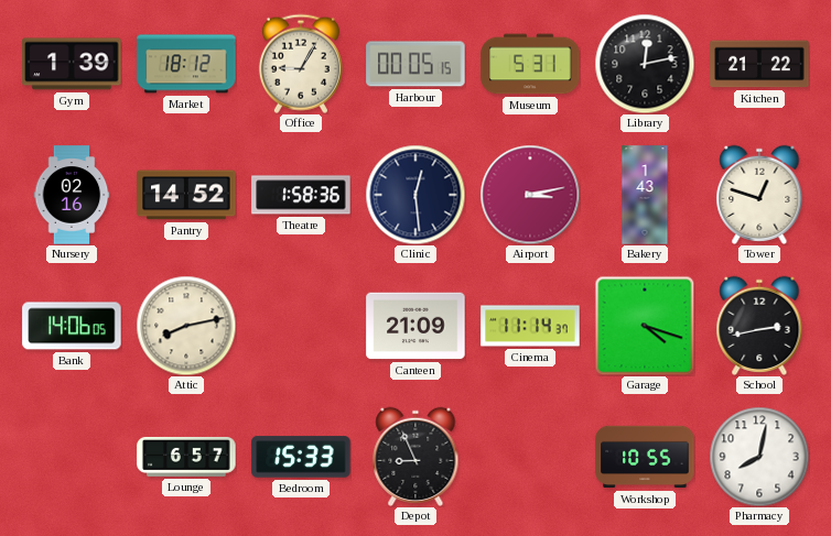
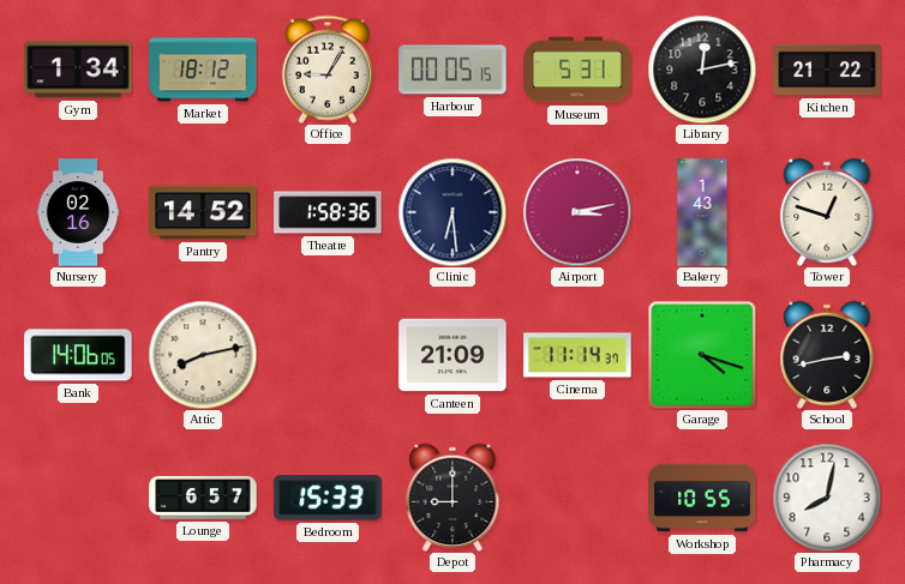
Gym: 1:39 -> 1:34 (78, 70)
Clinic: 12:29 -> 6:29 (452, 212)
Depot: 8:56 -> 9:00 (452, 498)
